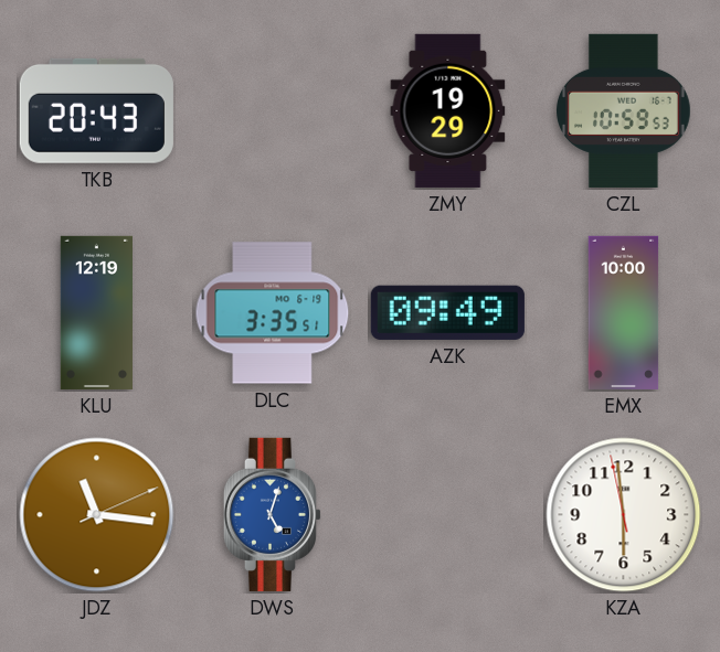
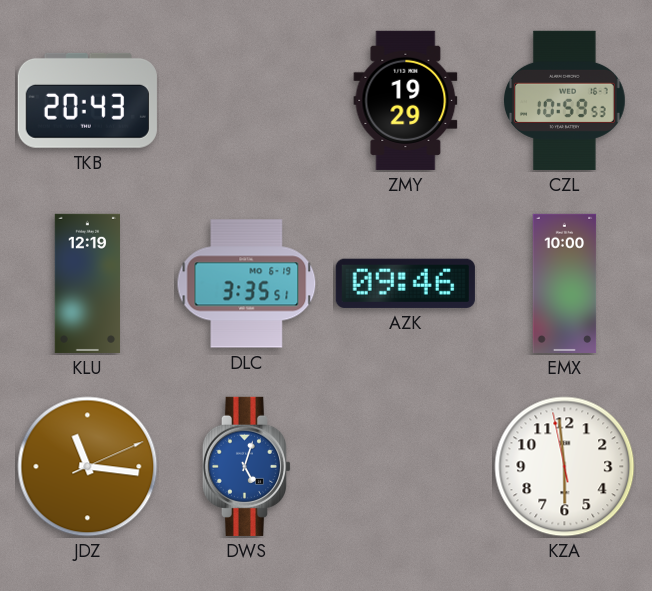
AZK: 09:49 -> 09:46 (405, 283)
